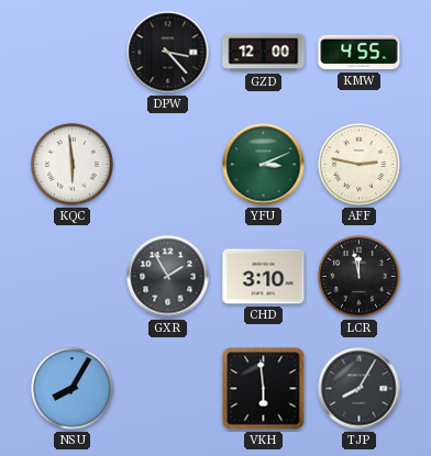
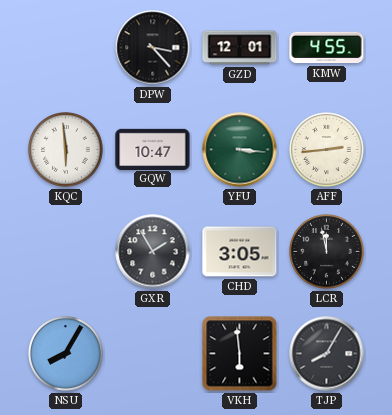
GZD: 12:00 -> 12:01 (240, 48)
GQW: none -> 10:47 (153, 149)
YFU: 3:11 -> 3:16 (240, 150)
AFF: 2:47 -> 2:44 (327, 150)
CHD: 3:10 -> 3:05 (240, 252)
